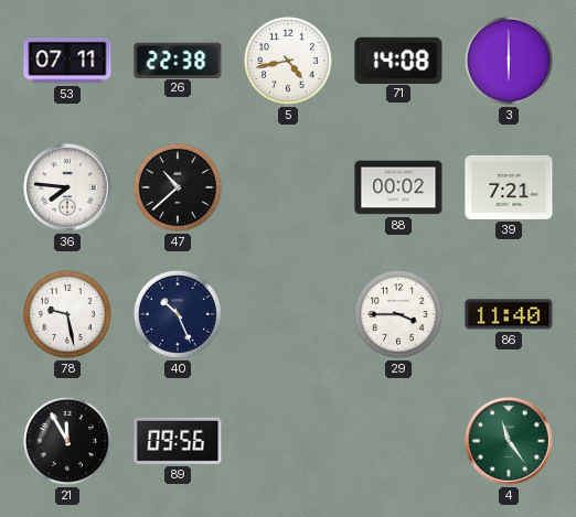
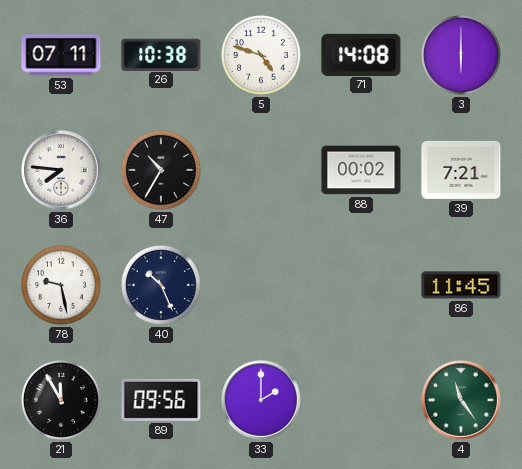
26: 22:38 -> 10:38 (161, 54)
5: 4:43 -> 4:48 (261, 55)
47: 10:38 -> 10:35 (161, 170)
29: 3:45 -> none (398, 314)
86: 11:40 -> 11:45 (461, 285)
33: none -> 2:00 (261, 400)
